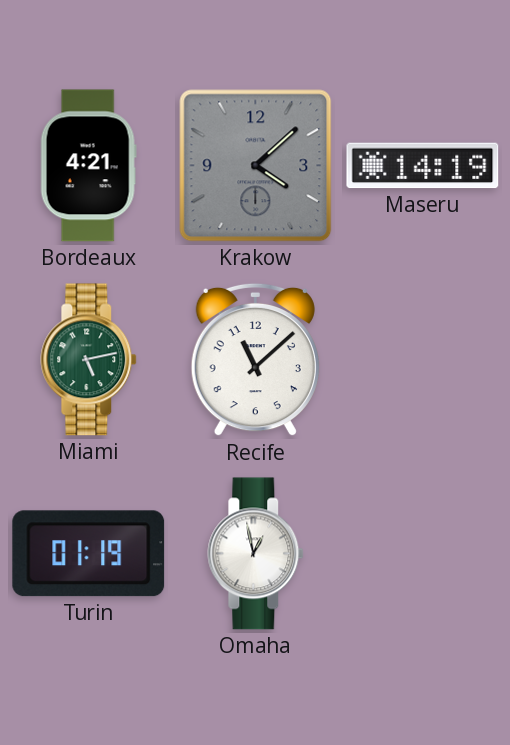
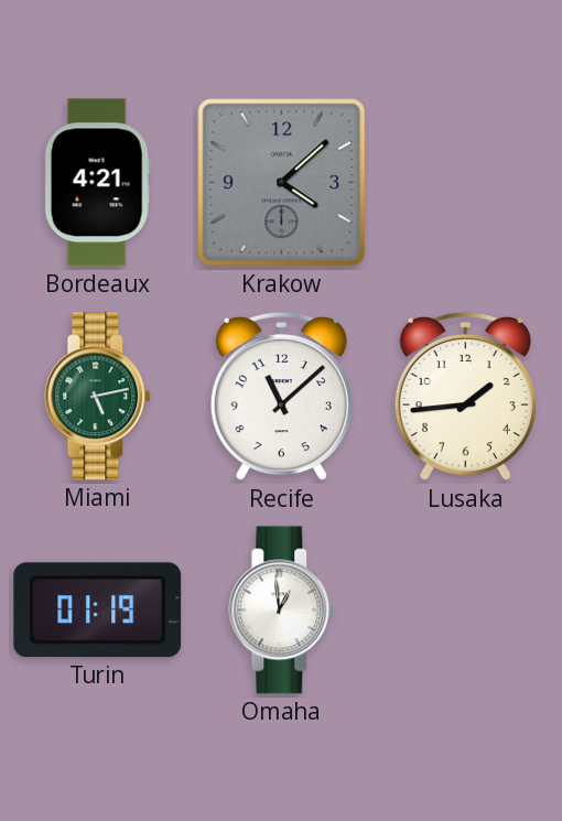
Maseru: 14:19 -> none (423, 166)
Lusaka: none -> 1:44 (465, 397)
Omaha: 12:58 -> 12:59 (282, 611)
